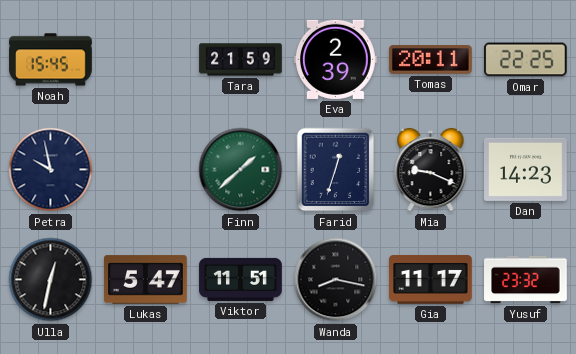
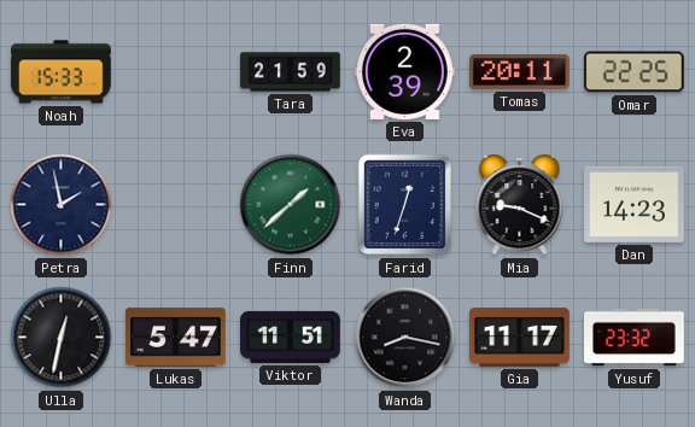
Noah: 15:45 -> 15:33 (62, 72)
Petra: 9:58 -> 1:58 (62, 205)
